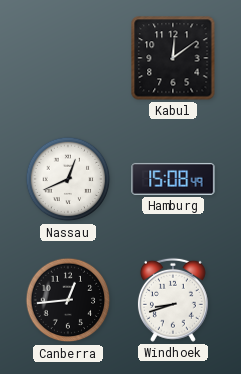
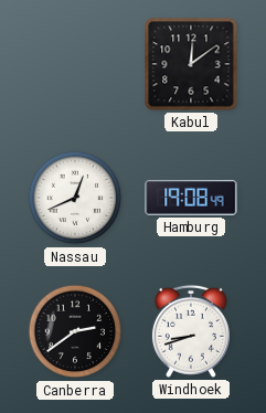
Hamburg: 15:08 -> 19:08 (191, 198)
Canberra: 12:44 -> 2:39 (75, 331)
